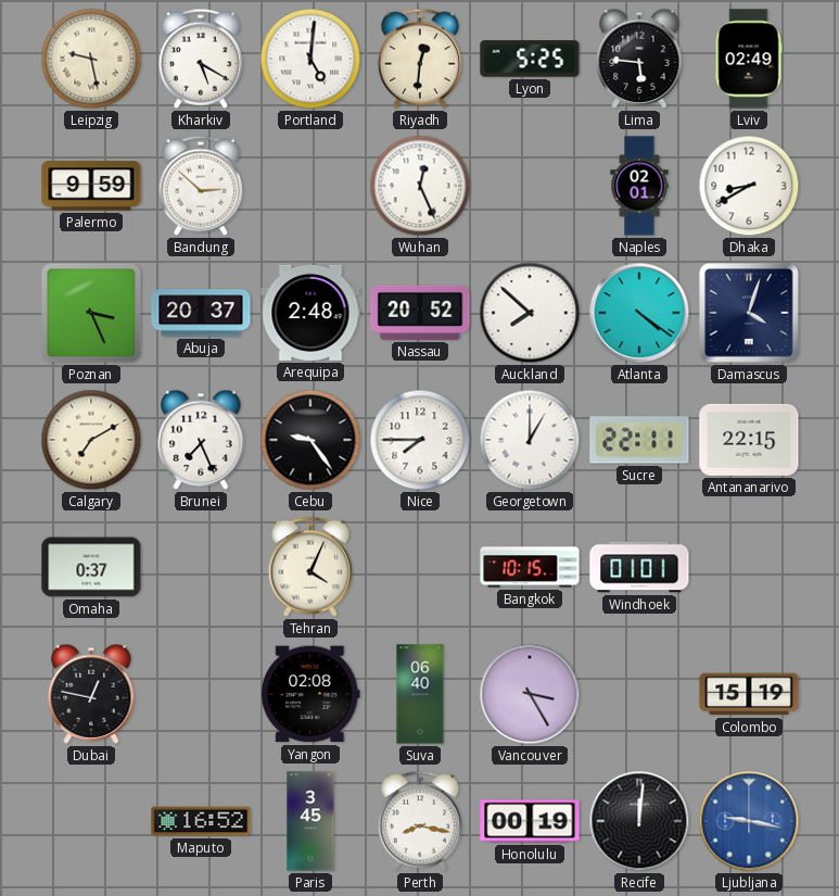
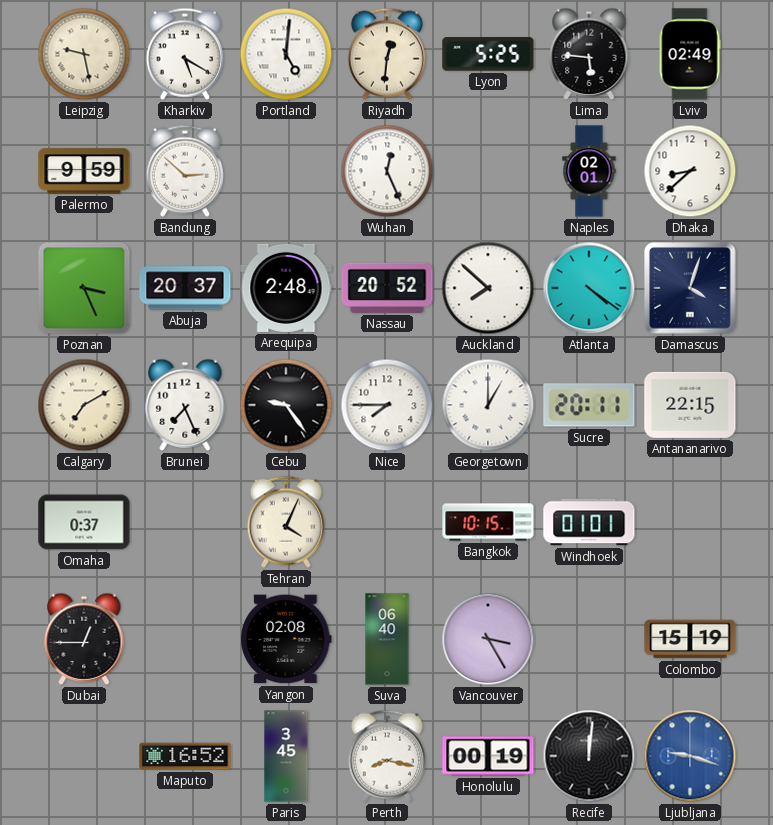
Dhaka: 8:40 -> 8:38 (690, 171)
Sucre: 22:11 -> 20:11 (589, 405)
Dubai: 12:47 -> 12:45 (84, 639)
Ljubljana: 9:17 -> 9:18 (690, 756)
